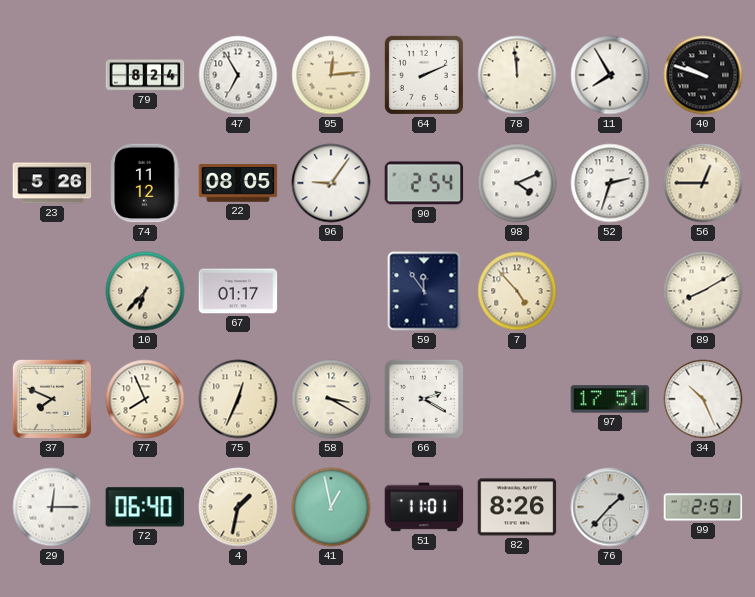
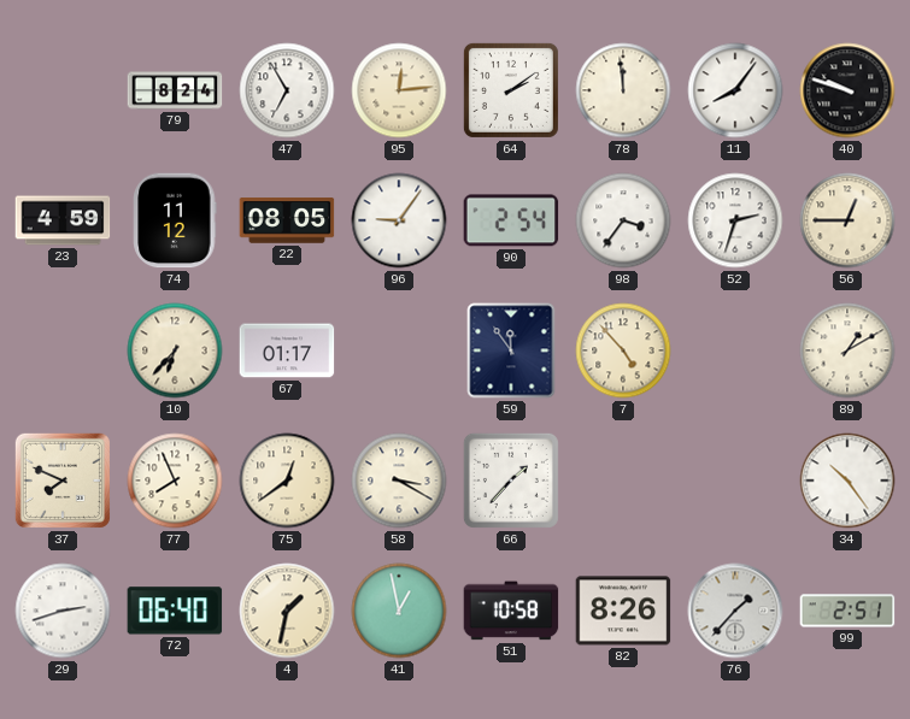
64: 2:11 -> 2:09 (511, 90)
11: 7:55 -> 8:06 (735, 90)
23: 5:26 -> 4:59 (63, 220)
98: 4:11 -> 3:36 (623, 220)
89: 8:10 -> 1:10 (847, 350)
75: 12:34 -> 12:39 (287, 481)
66: 2:20 -> 1:37 (511, 481)
97: 17:51 -> none (610, 399)
34: 10:26 -> 10:24 (847, 481)
29: 12:15 -> 2:42 (63, 611)
51: 11:01 -> 10:58 (511, 611)
